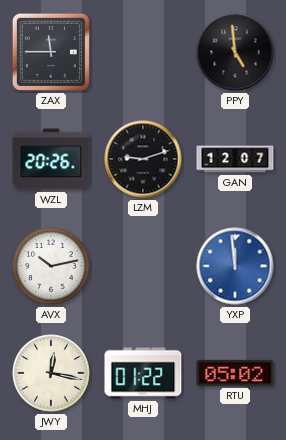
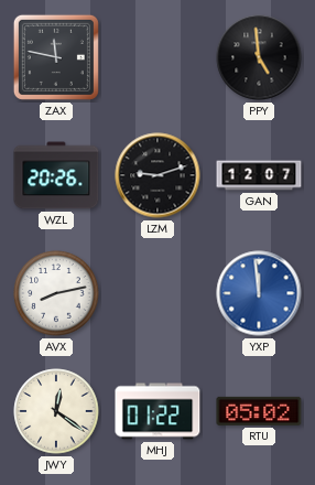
ZAX: 11:45 -> 11:47 (56, 57)
AVX: 10:13 -> 8:13 (56, 293)
JWY: 12:17 -> 12:21 (56, 411)
